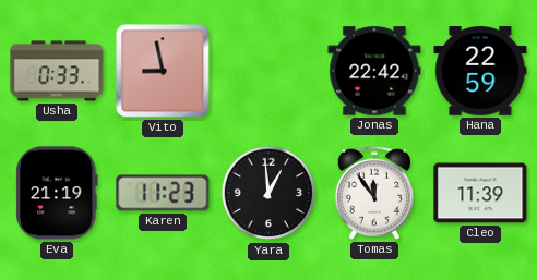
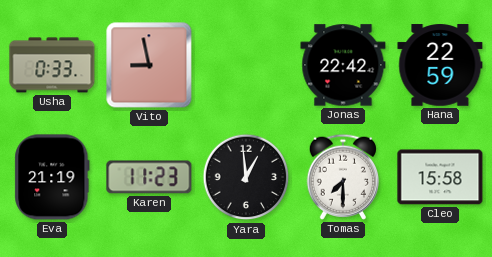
Tomas: 11:54 -> 7:30 (342, 177)
Cleo: 11:39 -> 15:58 (440, 177)
